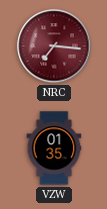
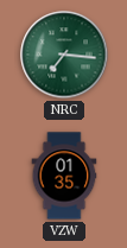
NRC dial: burgundy -> green (64, 55)
